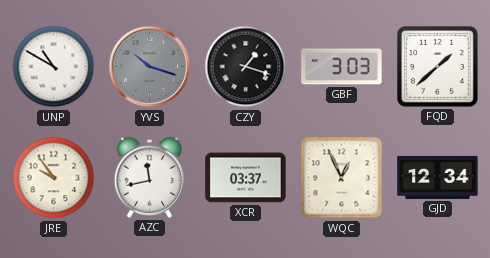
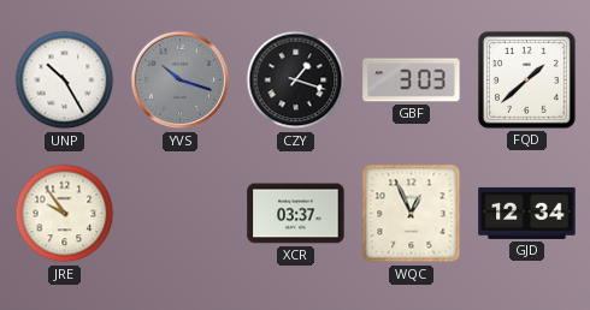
UNP: 10:50 -> 10:25 (65, 81)
AZC: 11:43 -> none (150, 177)
